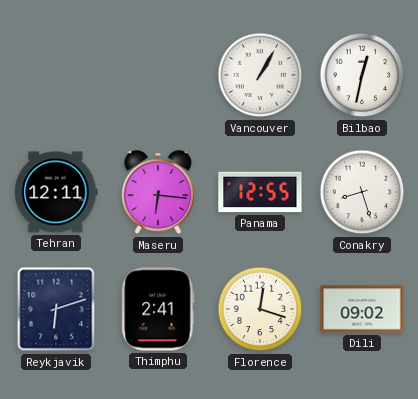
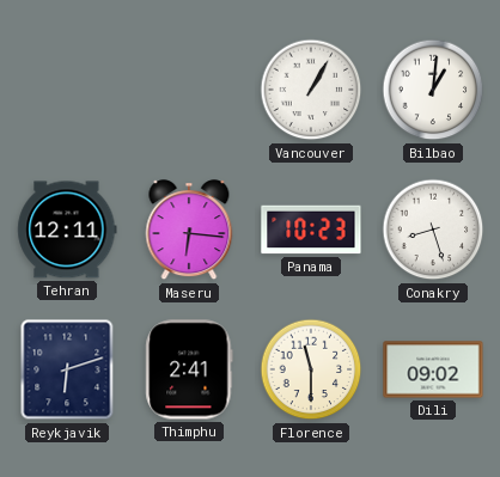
Bilbao: 12:32 -> 1:01 (433, 90)
Panama: 12:55 -> 10:23 (311, 230)
Florence: 12:18 -> 11:30 (311, 369)
